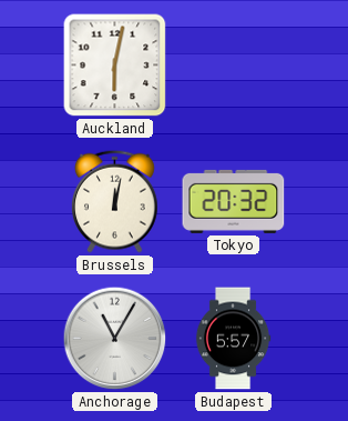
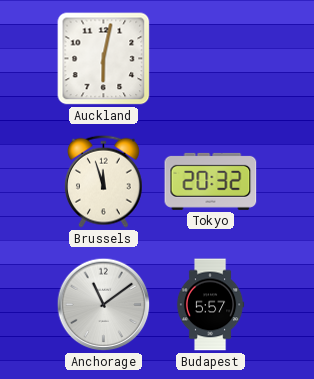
Brussels: 12:02 -> 11:57 (104, 181)
Anchorage: 11:05 -> 11:09 (104, 305)
